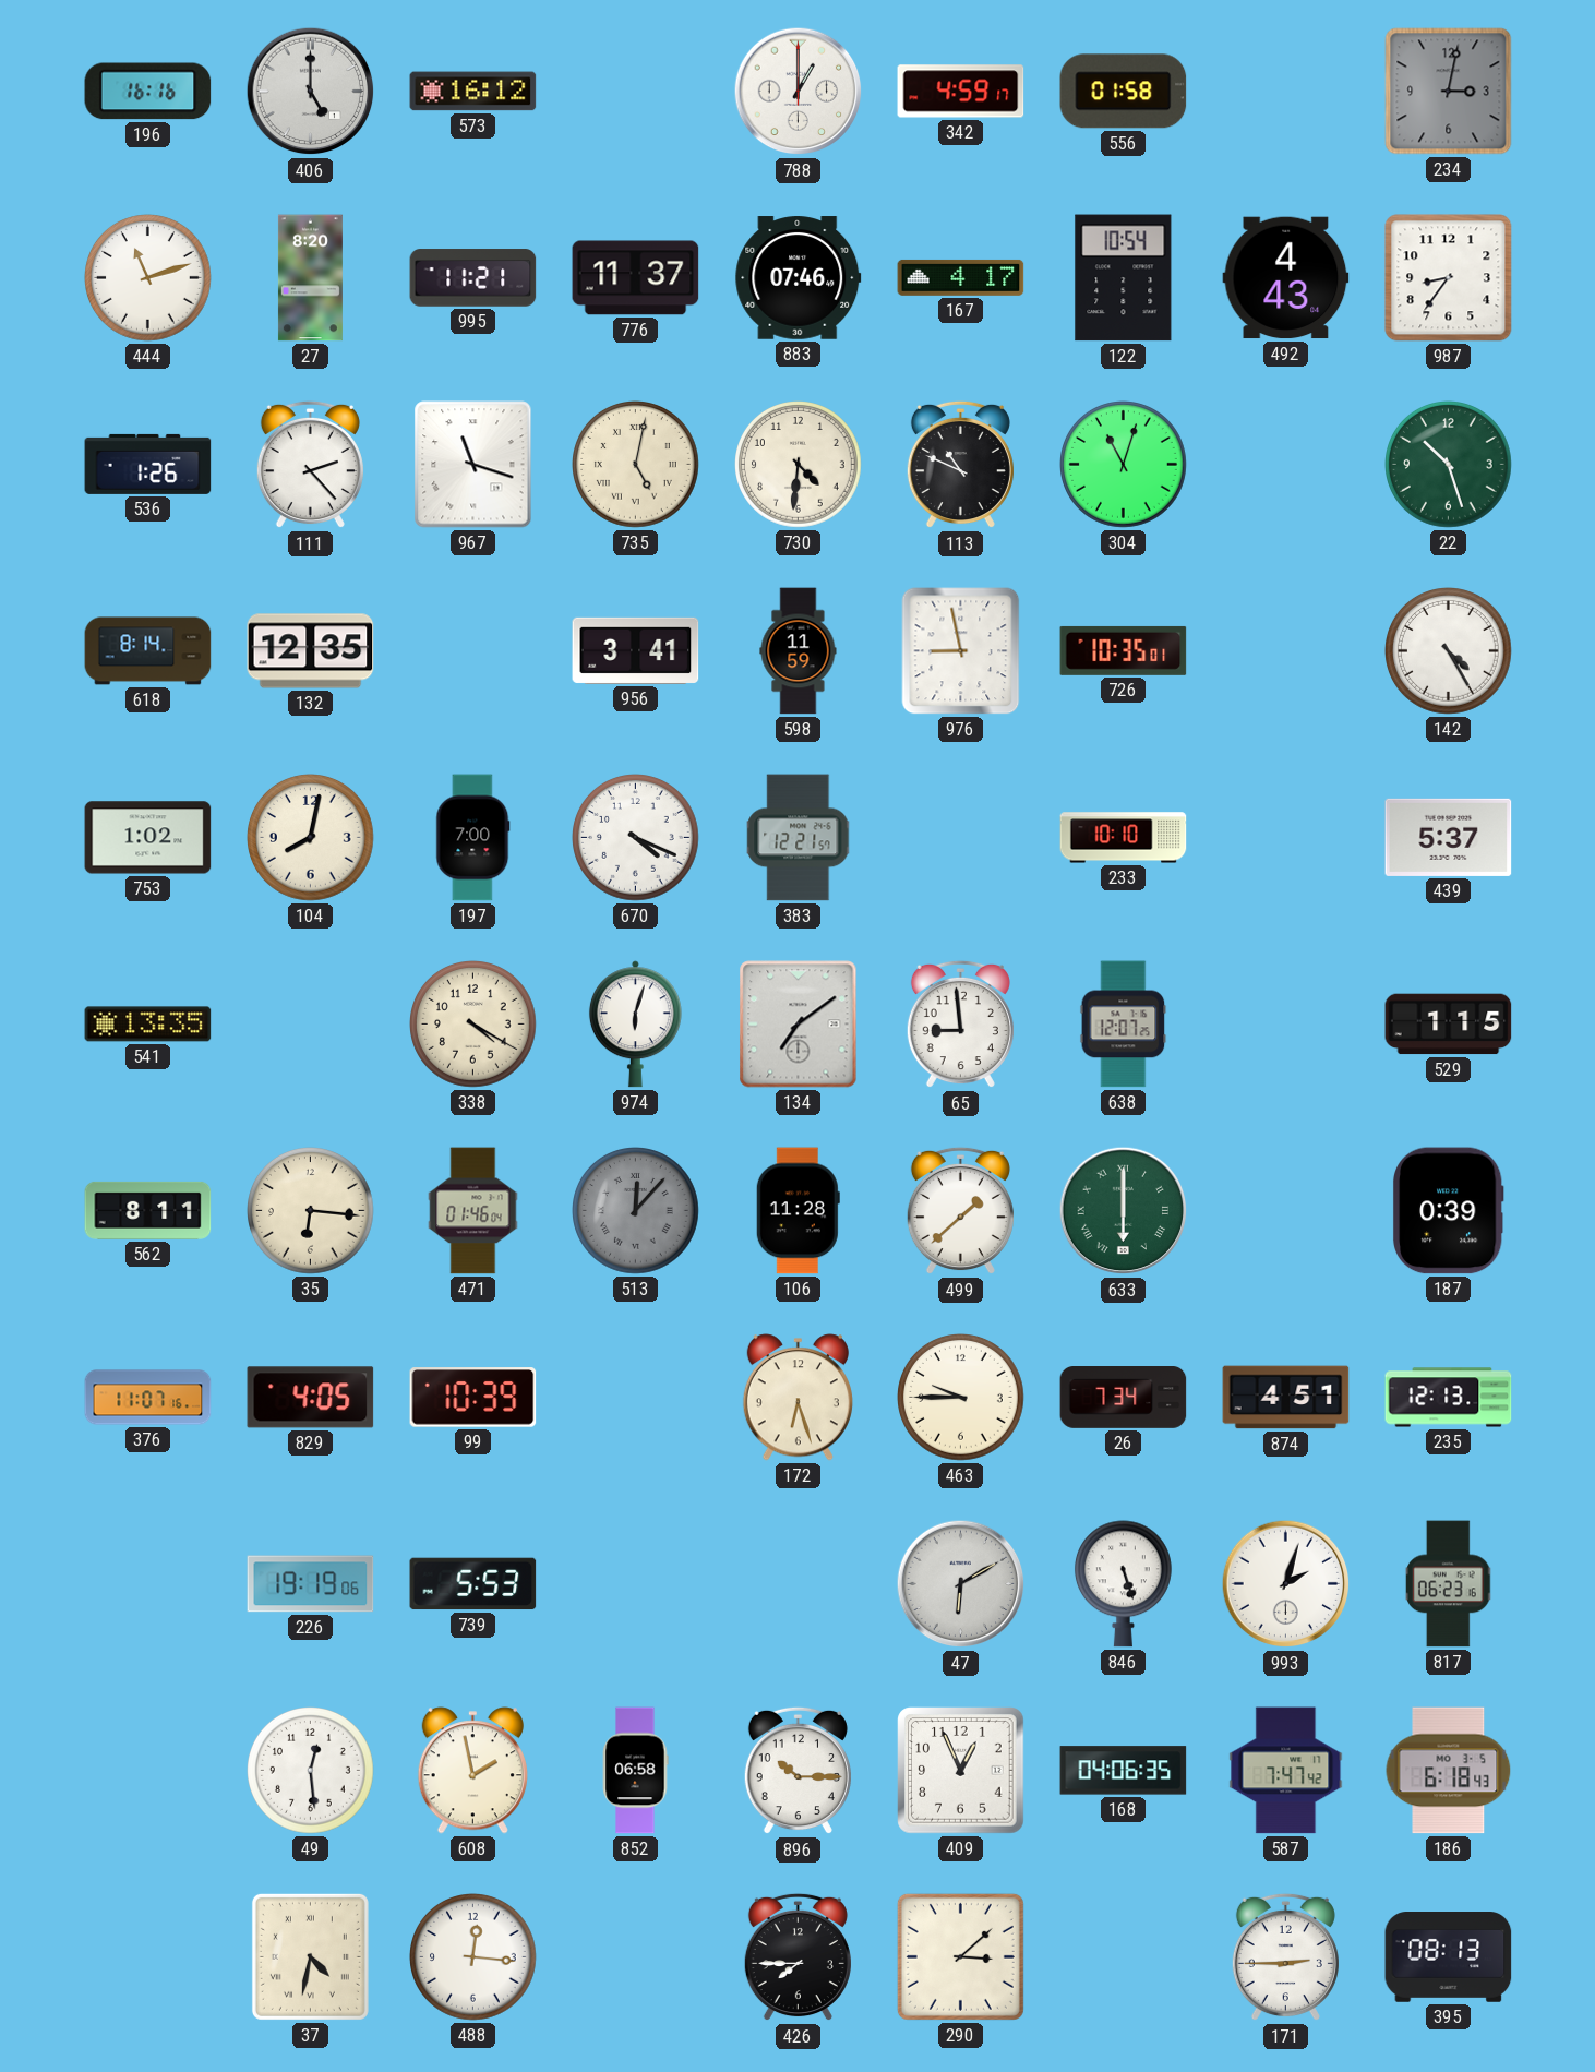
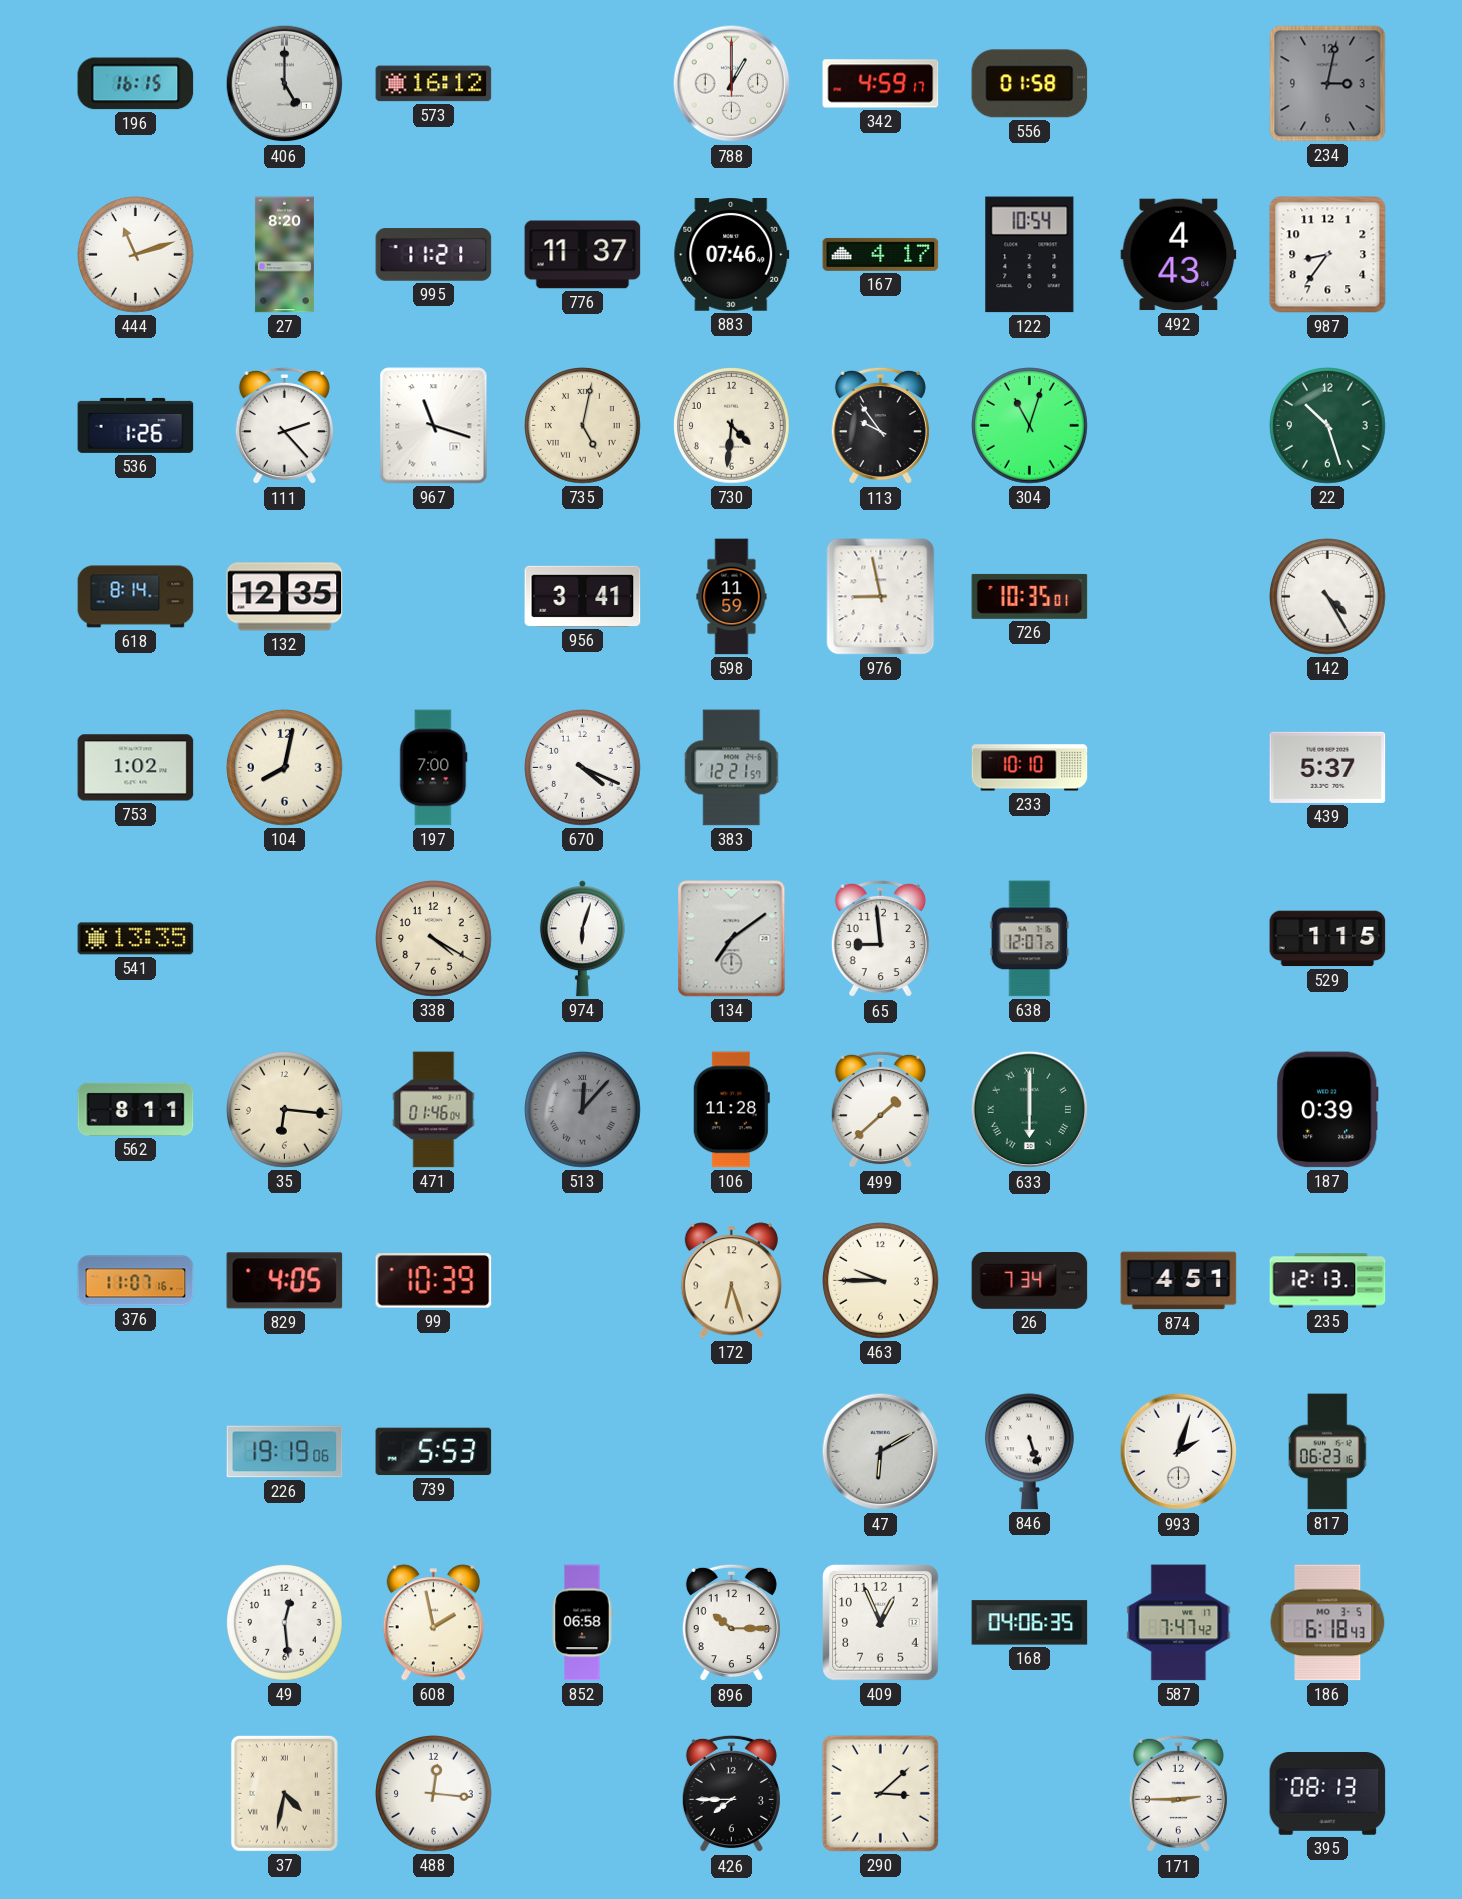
196: 16:16 -> 16:15 (136, 84)
113: 10:49 -> 9:54 (880, 426)
